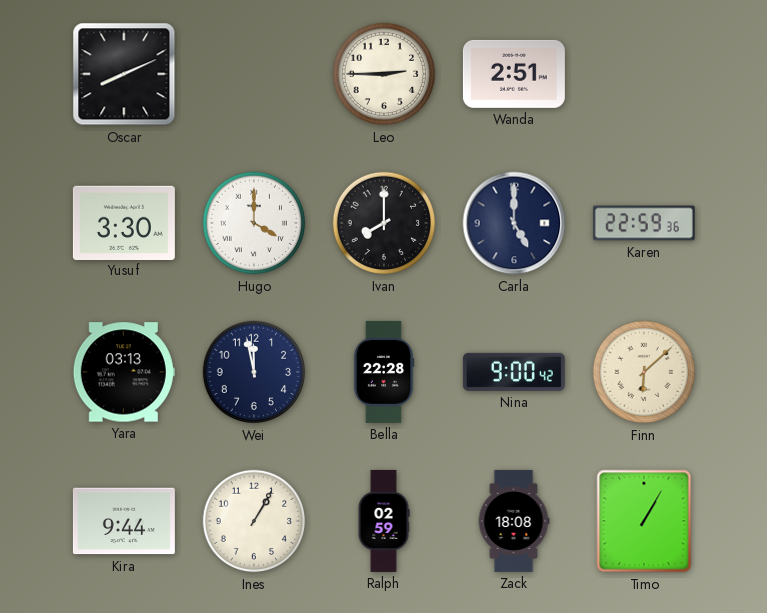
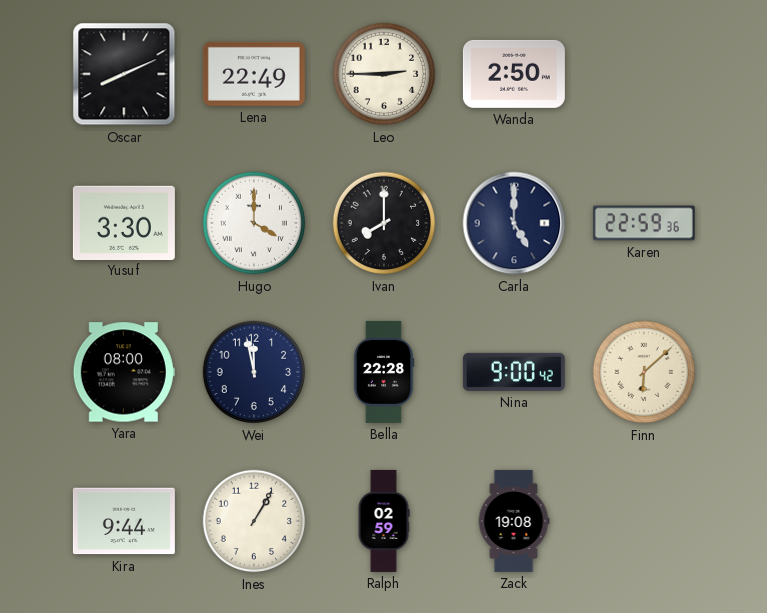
Lena: none -> 22:49 (254, 74)
Wanda: 2:51 -> 2:50 (514, 74)
Yara: 03:13 -> 08:00 (124, 372)
Zack: 18:08 -> 19:08 (514, 521)
Timo: 1:05 -> none (644, 521)
